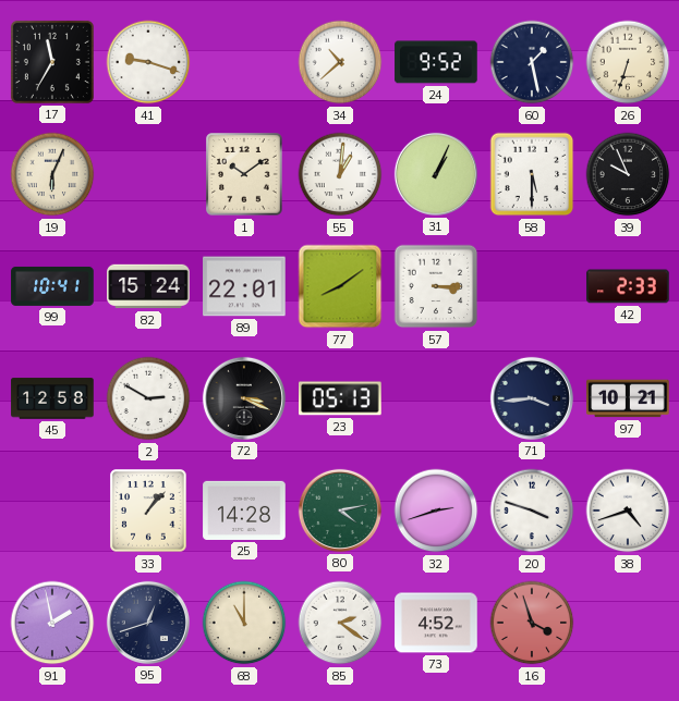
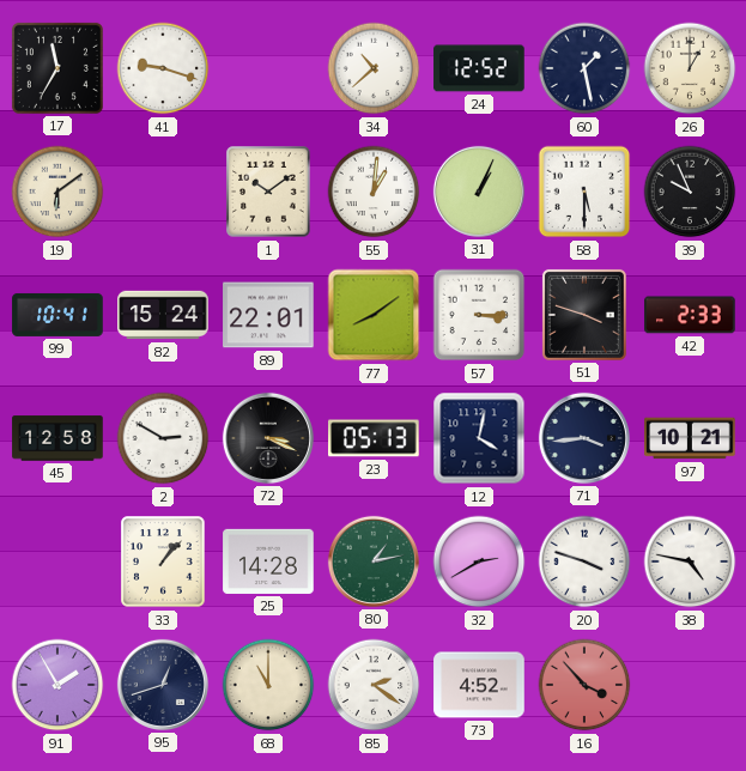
24: 9:52 -> 12:52 (479, 68)
26: 6:33 -> 1:00 (690, 68)
19: 6:04 -> 6:09 (57, 192)
51: none -> 3:48 (584, 315)
12: none -> 4:02 (479, 438)
80: 4:13 -> 1:13 (374, 561)
32: 2:42 -> 2:40 (479, 561)
38: 4:42 -> 4:47 (690, 561)
91: 1:58 -> 1:55 (57, 685)
16: 3:57 -> 3:53 (584, 685)
